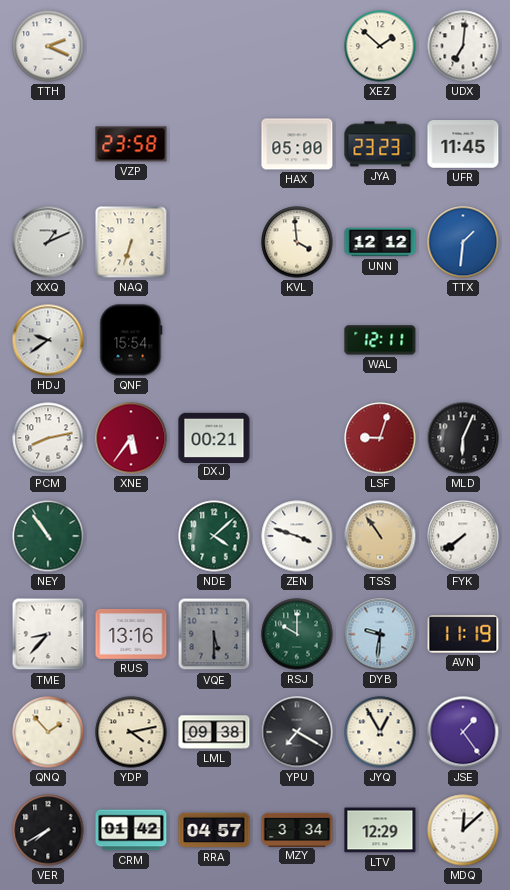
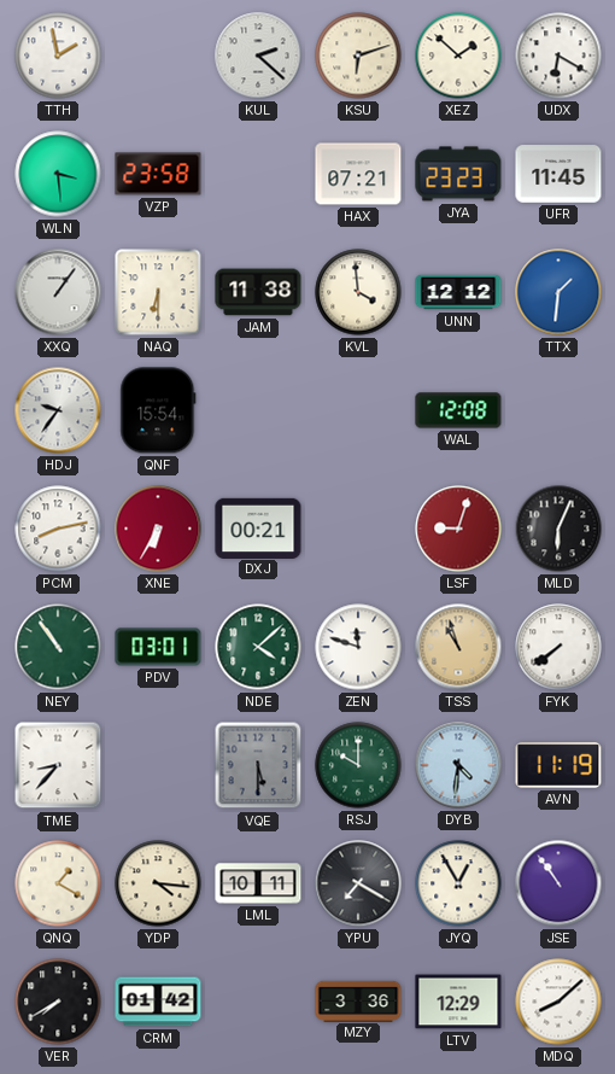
TTH: 2:19 -> 1:58 (58, 56)
KUL: none -> 2:22 (258, 56)
KSU: none -> 6:12 (358, 56)
UDX: 7:01 -> 6:20 (558, 56)
WLN: none -> 3:29 (58, 174)
HAX: 05:00 -> 07:21 (358, 174)
XXQ: 1:11 -> 1:06 (58, 292)
NAQ: 6:33 -> 6:30 (158, 292)
JAM: none -> 11:38 (258, 292)
HDJ: 9:39 -> 9:36 (58, 410)
WAL: 12:11 -> 12:08 (458, 410)
XNE: 5:36 -> 6:35 (158, 529)
PDV: none -> 03:01 (158, 647)
ZEN: 3:48 -> 11:48 (358, 647)
TSS: 10:54 -> 10:57 (458, 647)
RUS: 13:16 -> none (131, 634)
DYB: 9:31 -> 4:31 (458, 765)
QNQ: 1:53 -> 1:20 (58, 883)
YDP: 4:13 -> 4:16 (158, 883)
LML: 09:38 -> 10:11 (258, 883)
JSE: 1:24 -> 10:54 (558, 883)
RRA: 04:57 -> none (214, 830)
MZY: 3:34 -> 3:36 (358, 1000)
MDQ: 12:08 -> 8:08 (558, 1002)
